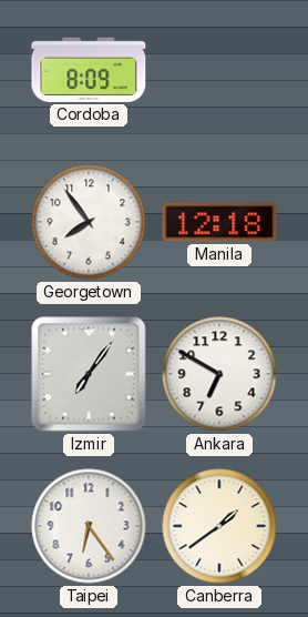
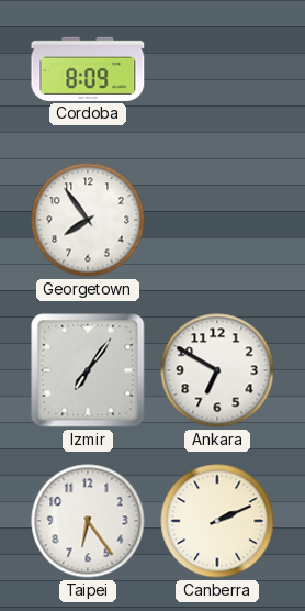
Manila: 12:18 -> none (219, 222)
Canberra: 1:39 -> 2:11 (217, 521)
